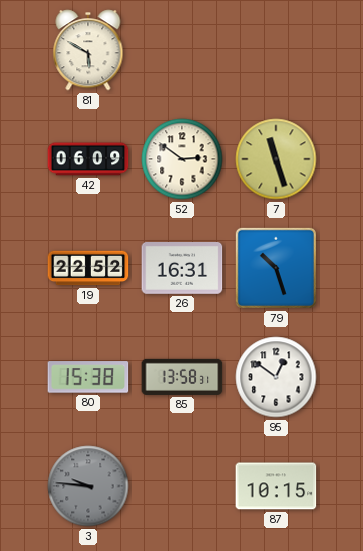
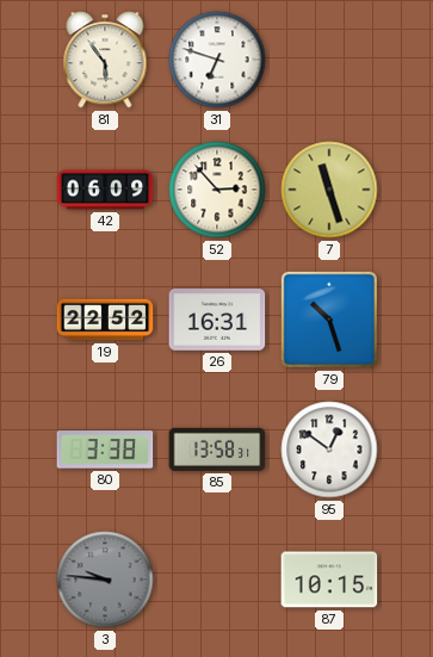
81: 5:50 -> 5:54 (105, 60)
31: none -> 6:48 (217, 60)
52: 2:51 -> 2:53 (217, 190)
80: 15:38 -> 3:38 (105, 450)
